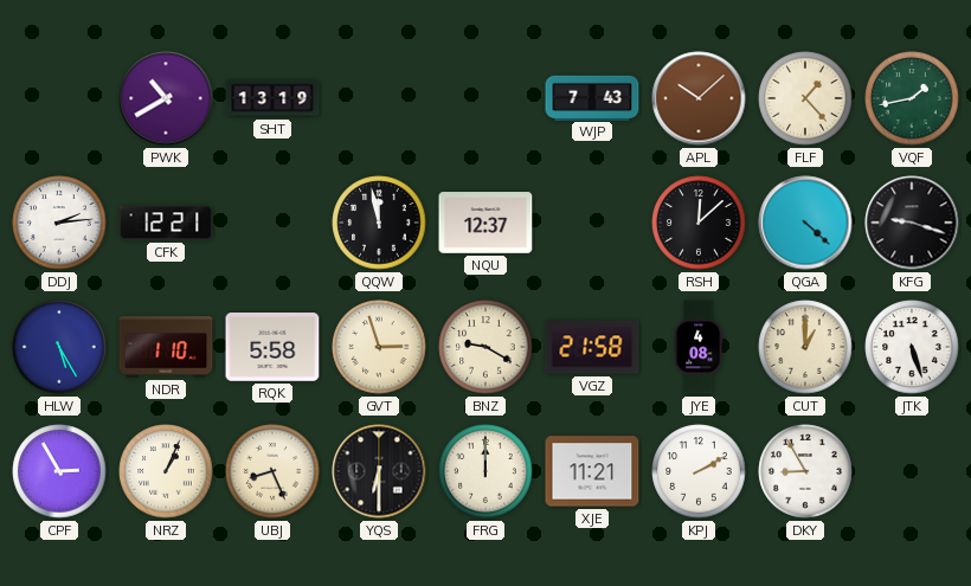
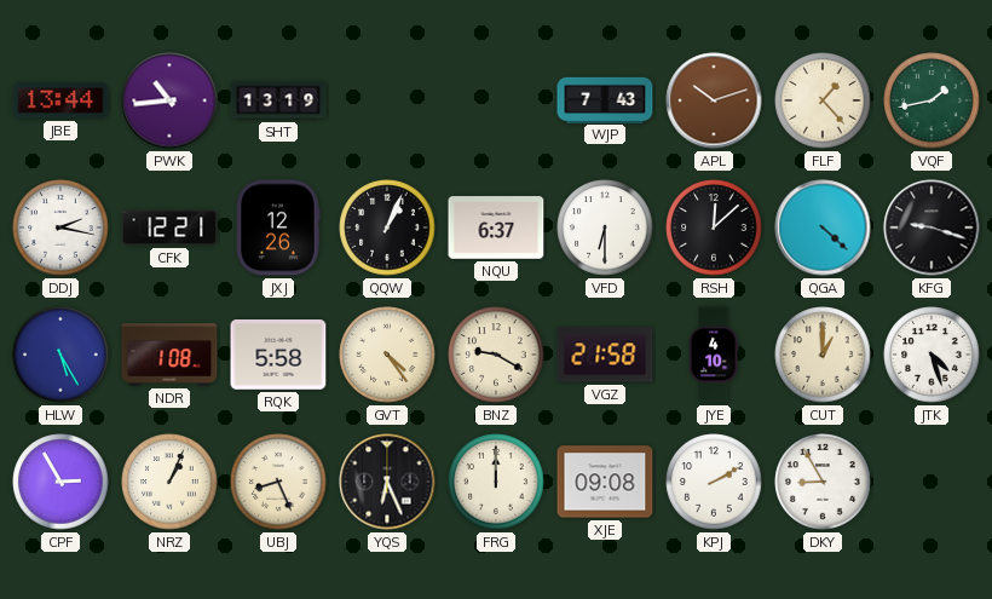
JBE: none -> 13:44 (60, 100)
PWK: 10:40 -> 10:44 (169, 100)
APL: 10:08 -> 10:12 (714, 100)
DDJ: 2:14 -> 2:17 (60, 227)
JXJ: none -> 12:26 (278, 227)
QQW: 11:58 -> 1:04 (387, 227)
NQU: 12:37 -> 6:37 (496, 227)
VFD: none -> 6:30 (605, 227)
NDR: 1:10 -> 1:08 (169, 355)
GVT: 2:57 -> 4:24 (387, 355)
JYE: 4:08 -> 4:10 (714, 355)
JTK: 5:27 -> 4:27 (932, 355)
YQS: 6:30 -> 6:26 (387, 482)
XJE: 11:21 -> 09:08 (605, 482)
